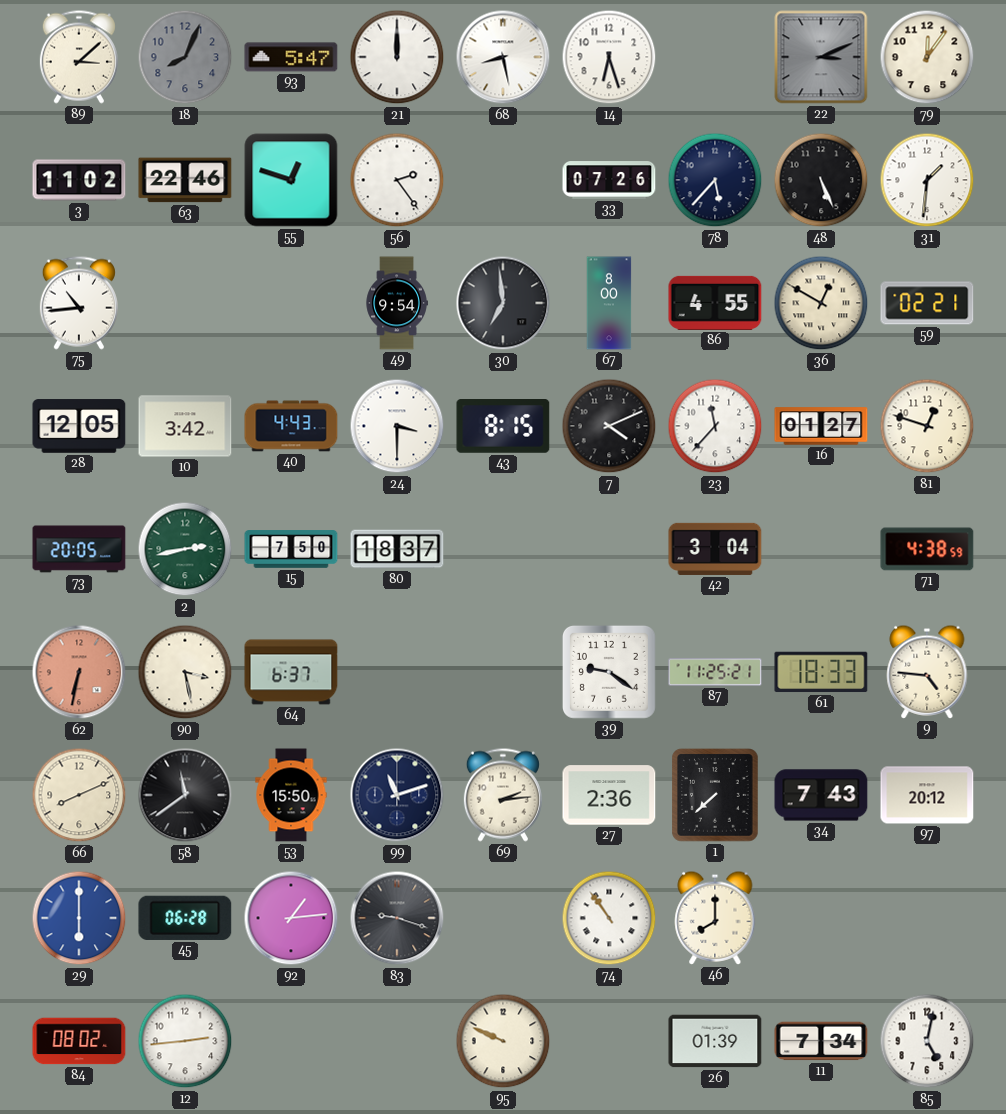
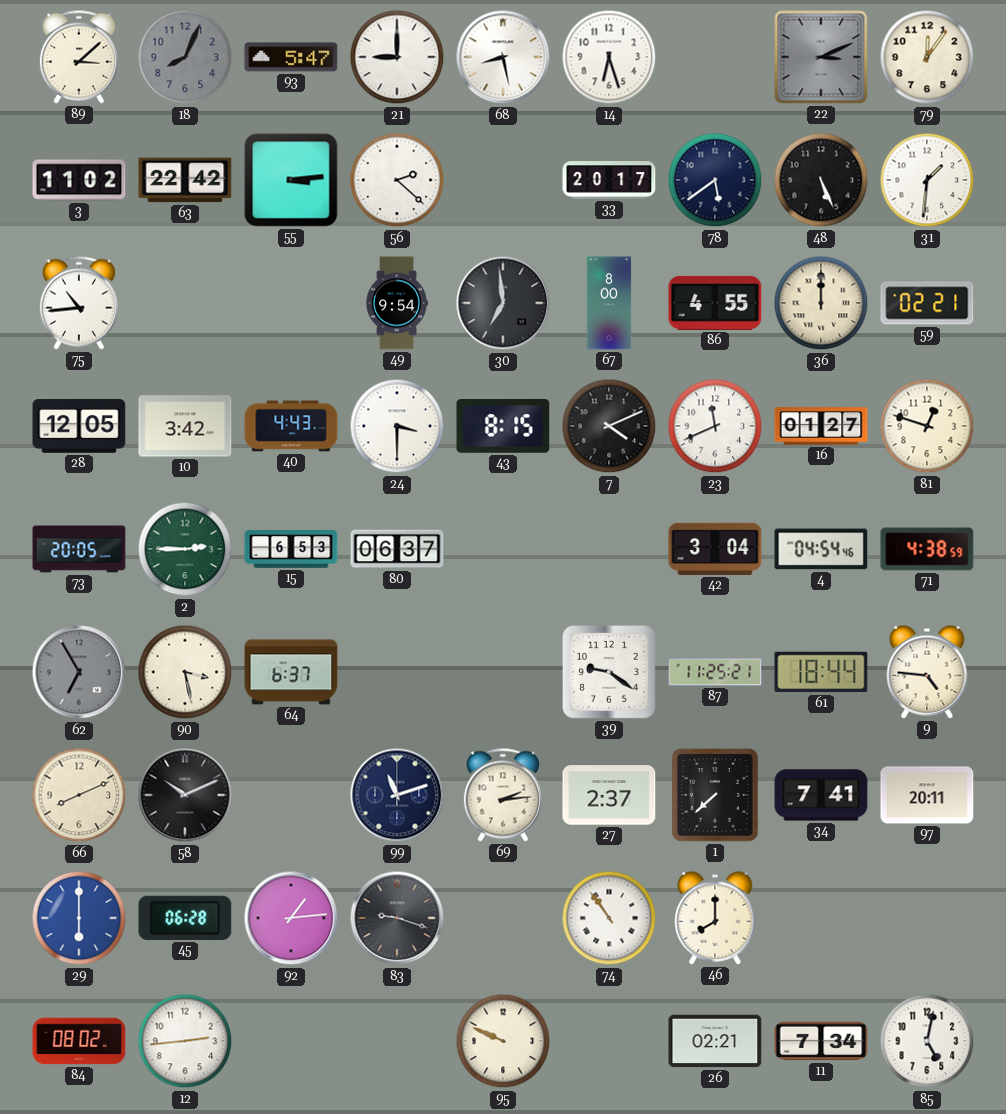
21: 12:00 -> 9:00 (397, 57)
63: 22:46 -> 22:42 (185, 180)
55: 12:48 -> 3:14 (291, 180)
56: 2:24 -> 2:22 (397, 180)
33: 07:26 -> 20:17 (609, 180)
78: 5:37 -> 5:39 (715, 180)
36: 12:50 -> 12:00 (821, 303)
23: 11:37 -> 11:41 (715, 426)
2: 2:43 -> 2:45 (185, 549)
15: 7:50 -> 6:53 (291, 549)
80: 18:37 -> 06:37 (397, 549)
4: none -> 04:54 (821, 549)
62: 6:32 -> 6:55 (79, 672)
62 dial: salmon -> grey (79, 672)
61: 18:33 -> 18:44 (821, 672)
58: 11:39 -> 10:11 (185, 795)
53: 15:50 -> none (291, 795)
27: 2:36 -> 2:37 (609, 795)
34: 7:43 -> 7:41 (821, 795)
97: 20:12 -> 20:11 (927, 795)
26: 01:39 -> 02:21 (715, 1041)
